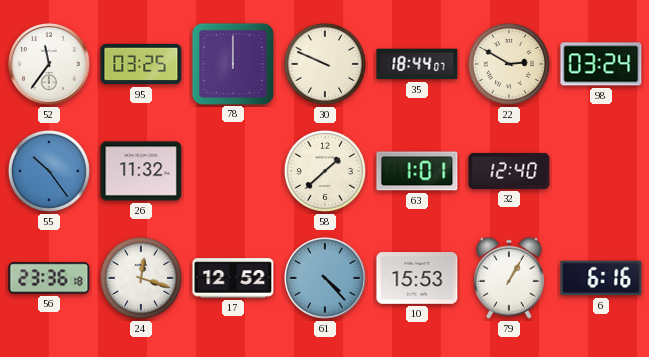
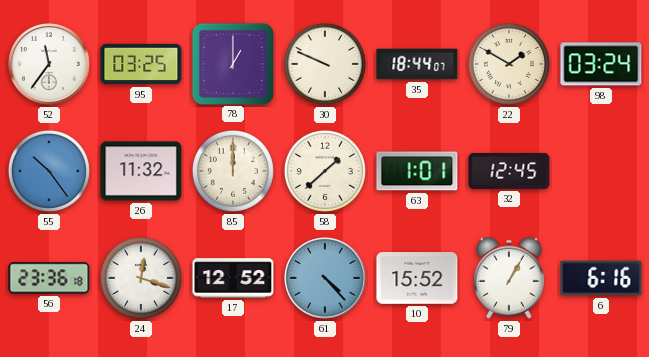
78: 12:00 -> 1:00 (232, 63)
22: 2:50 -> 1:50 (509, 64)
85: none -> 12:00 (233, 171)
32: 12:40 -> 12:45 (509, 171)
10: 15:53 -> 15:52 (417, 279)
